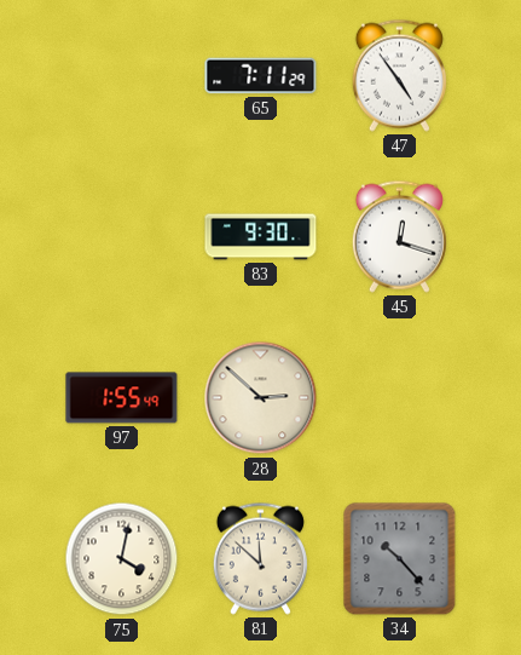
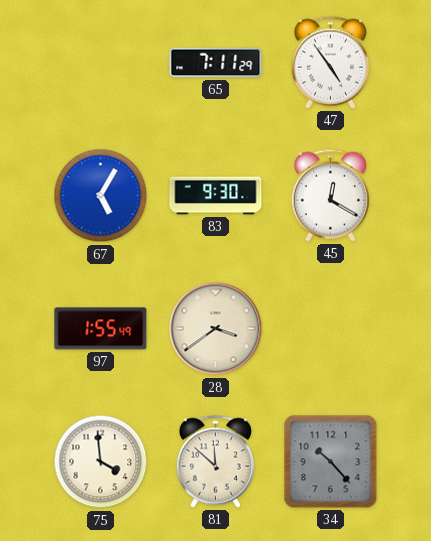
67: none -> 5:05 (101, 196)
45: 12:18 -> 12:20 (330, 195)
28: 2:52 -> 3:39 (216, 329)
75: 4:02 -> 3:59 (101, 462)
